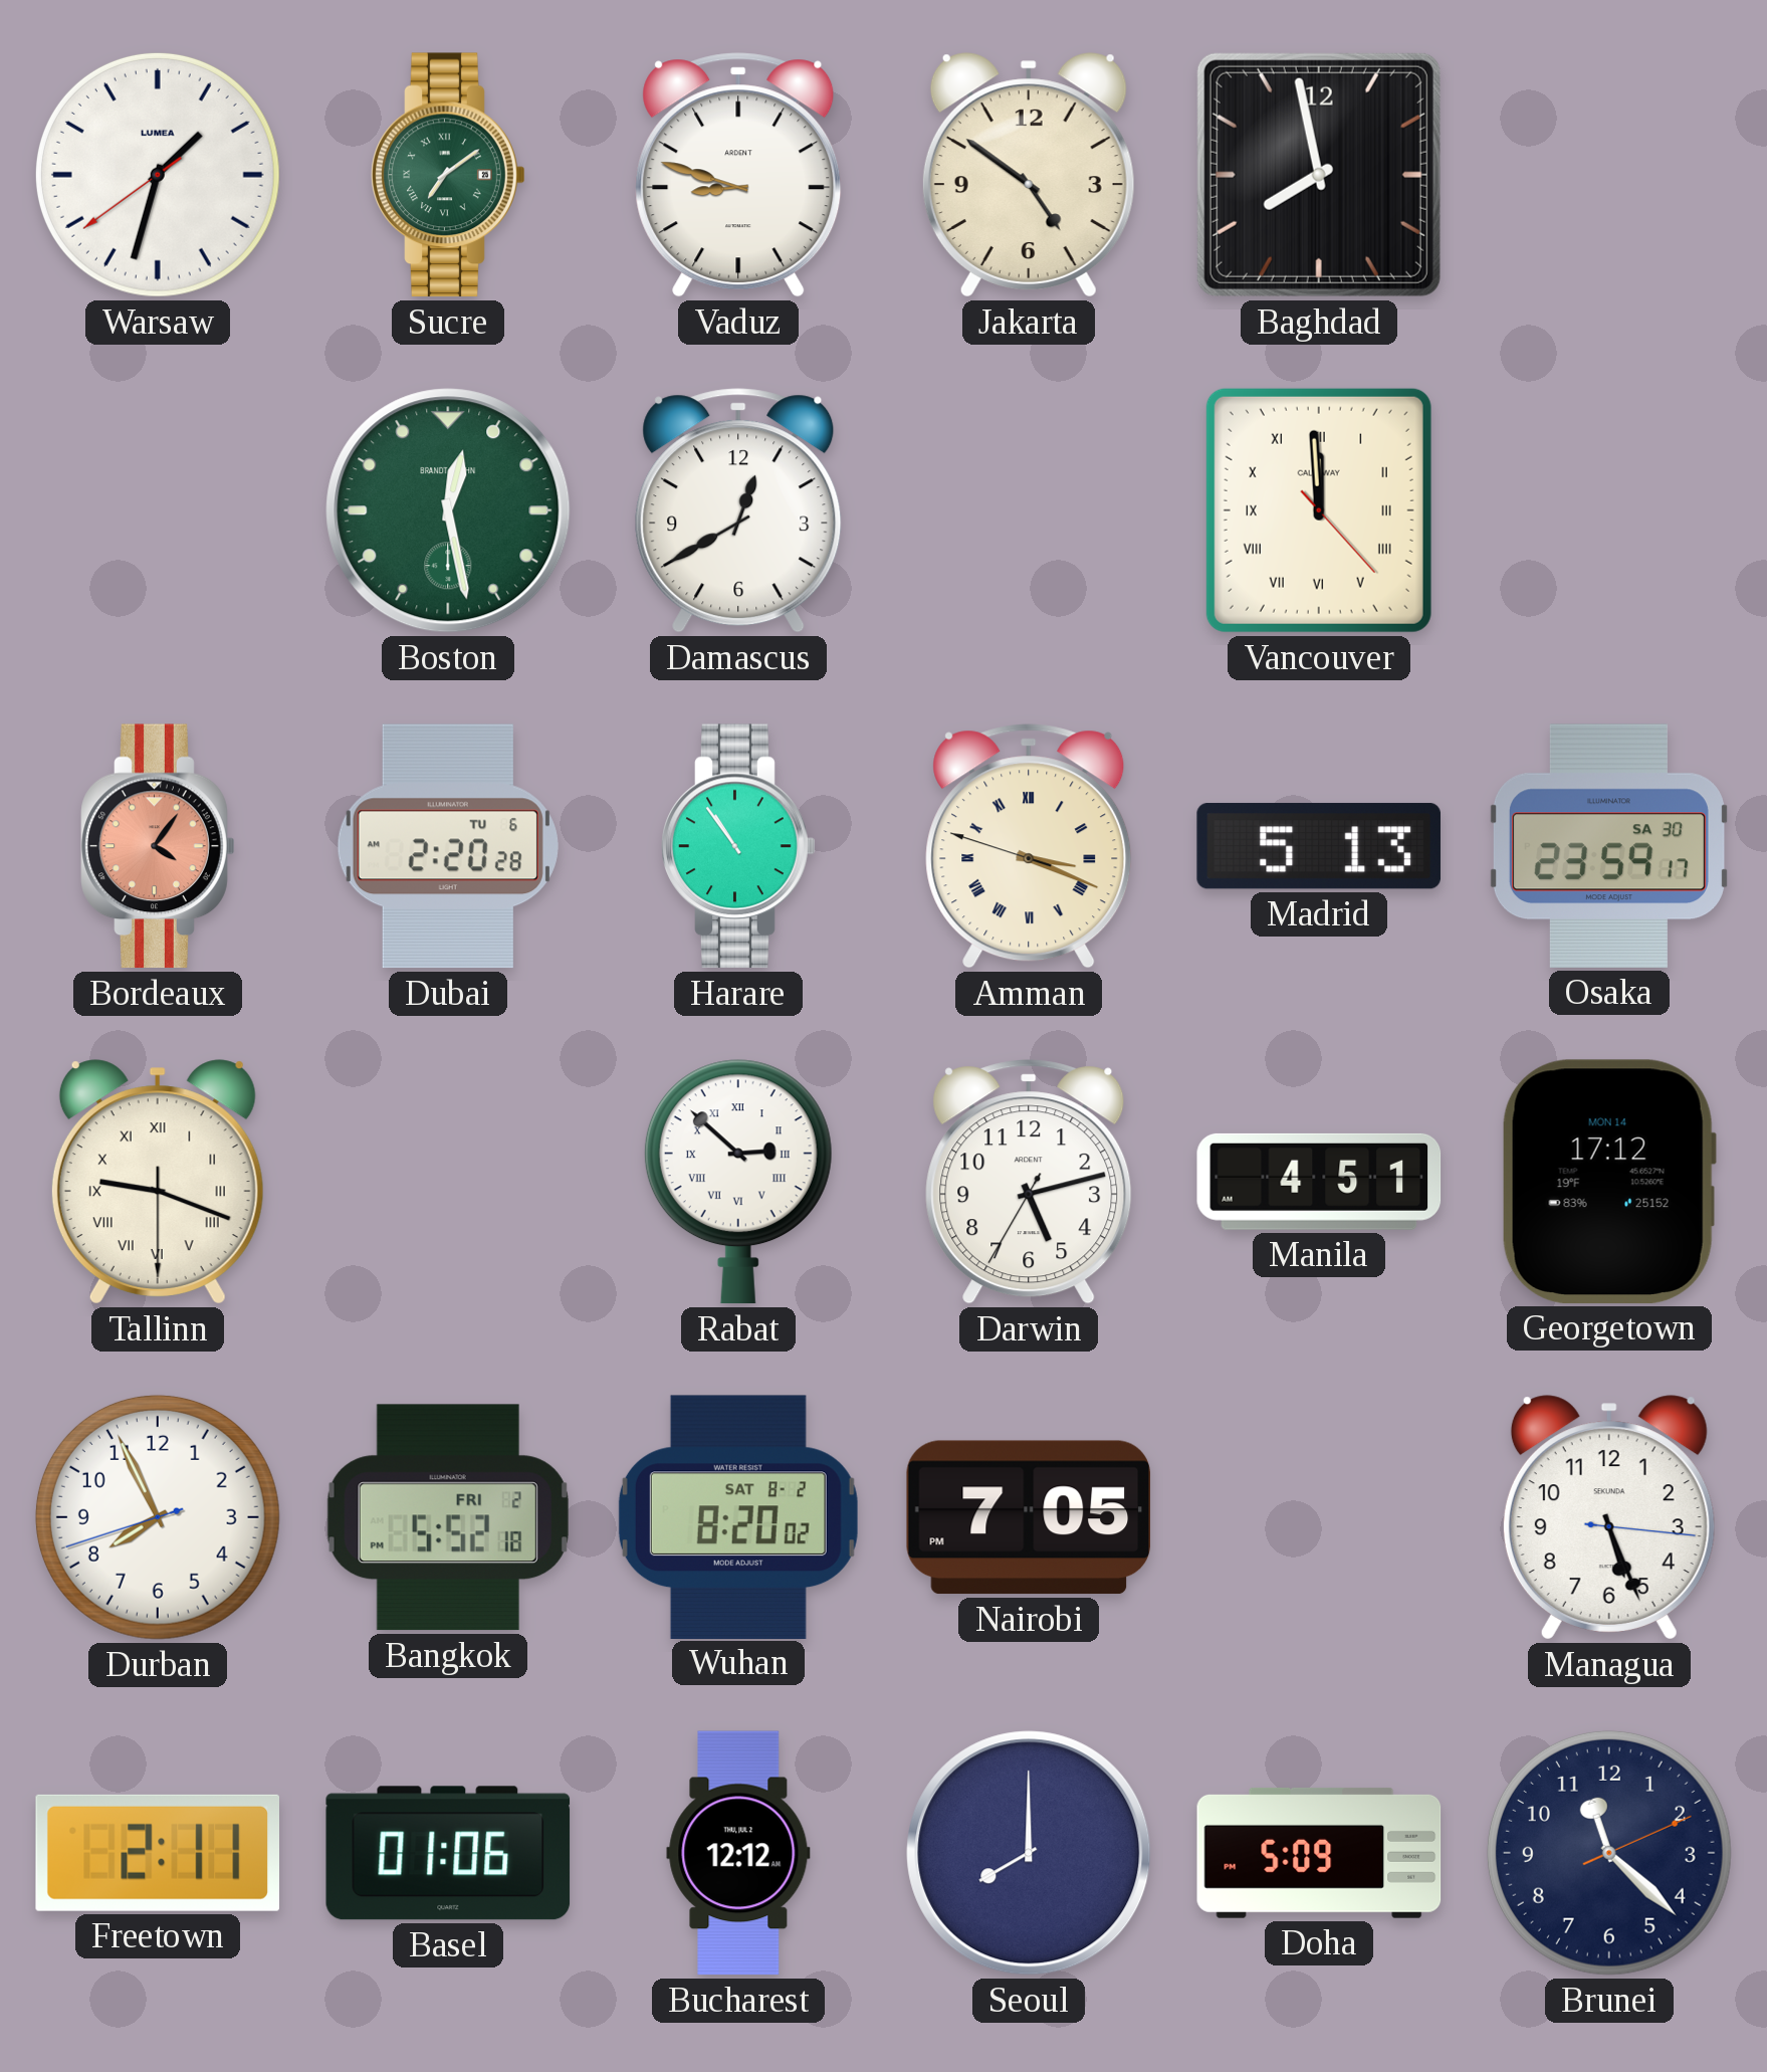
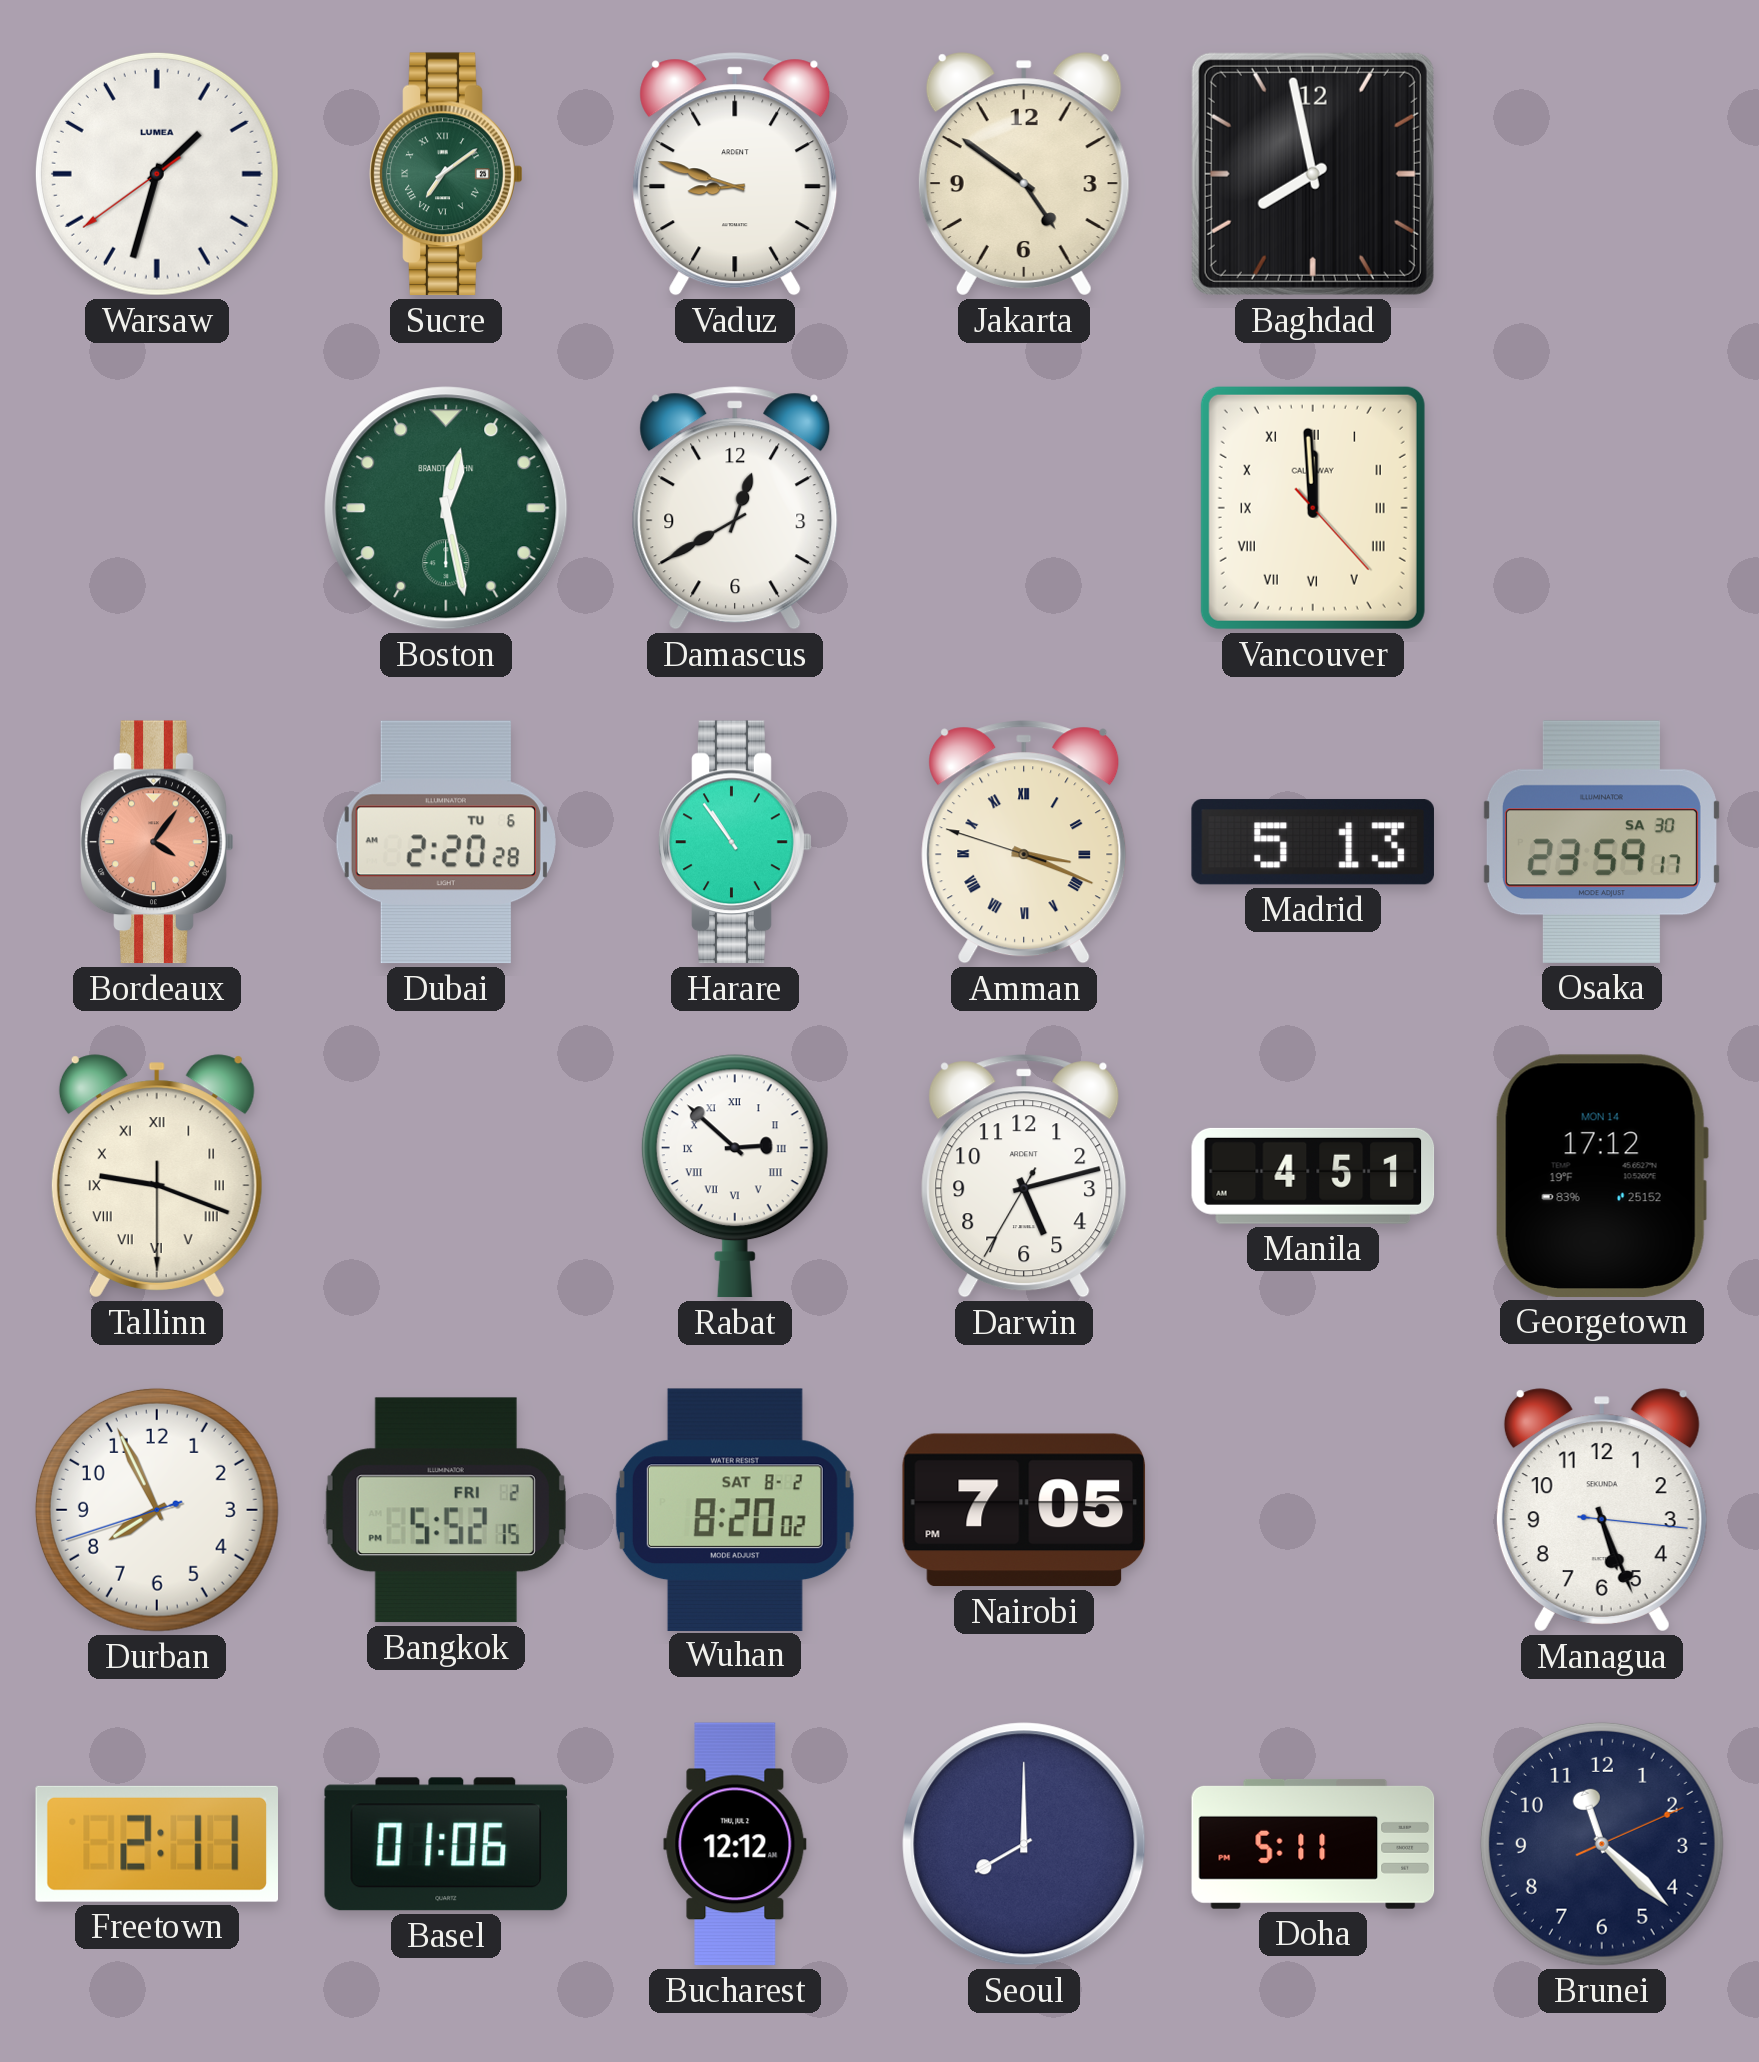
Bangkok: 5:52:18 -> 5:52:15 (446, 1510)
Doha: 5:09 -> 5:11 (1313, 1844)
